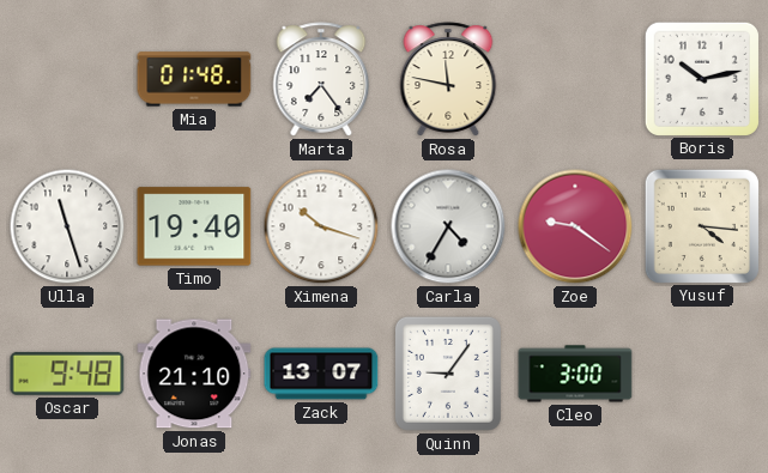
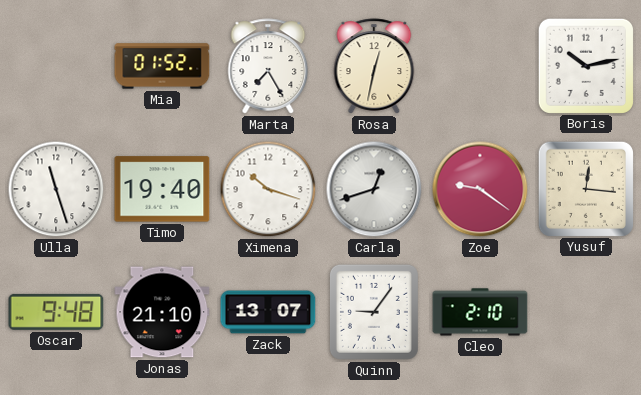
Mia: 01:48 -> 01:52 (162, 66)
Marta: 7:24 -> 7:25 (268, 66)
Rosa: 11:47 -> 12:32 (374, 66)
Carla: 4:35 -> 12:42 (374, 189)
Yusuf: 4:16 -> 12:16 (585, 188)
Cleo: 3:00 -> 2:10 (480, 312)
